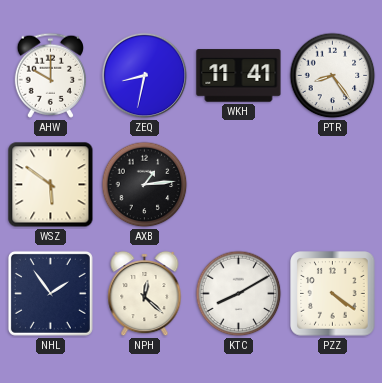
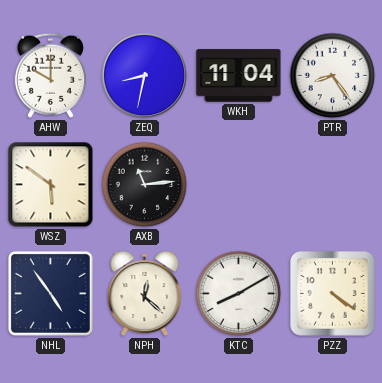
WKH: 11:41 -> 11:04 (239, 76)
AXB: 1:14 -> 11:14 (145, 185)
NHL: 1:54 -> 4:54 (50, 293)
